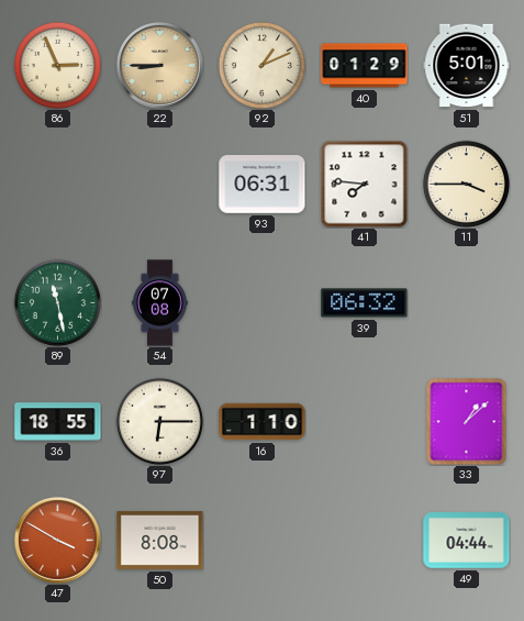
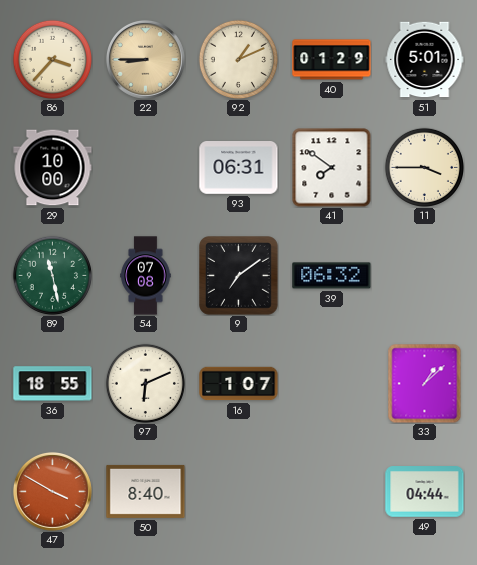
86: 2:56 -> 3:37 (52, 59)
29: none -> 10:00 (53, 168)
41: 7:46 -> 7:51 (332, 168)
9: none -> 7:09 (239, 276)
97: 6:15 -> 6:11 (145, 383)
16: 1:10 -> 1:07 (239, 384)
50: 8:08 -> 8:40 (146, 491)
